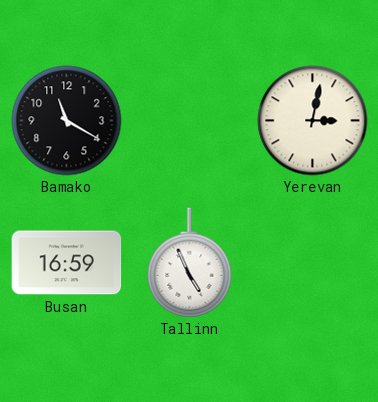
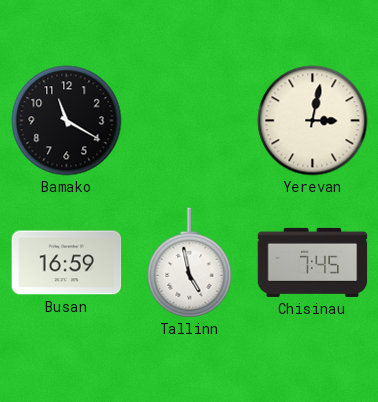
Tallinn: 4:56 -> 4:58 (190, 263)
Chisinau: none -> 7:45 (313, 262)
